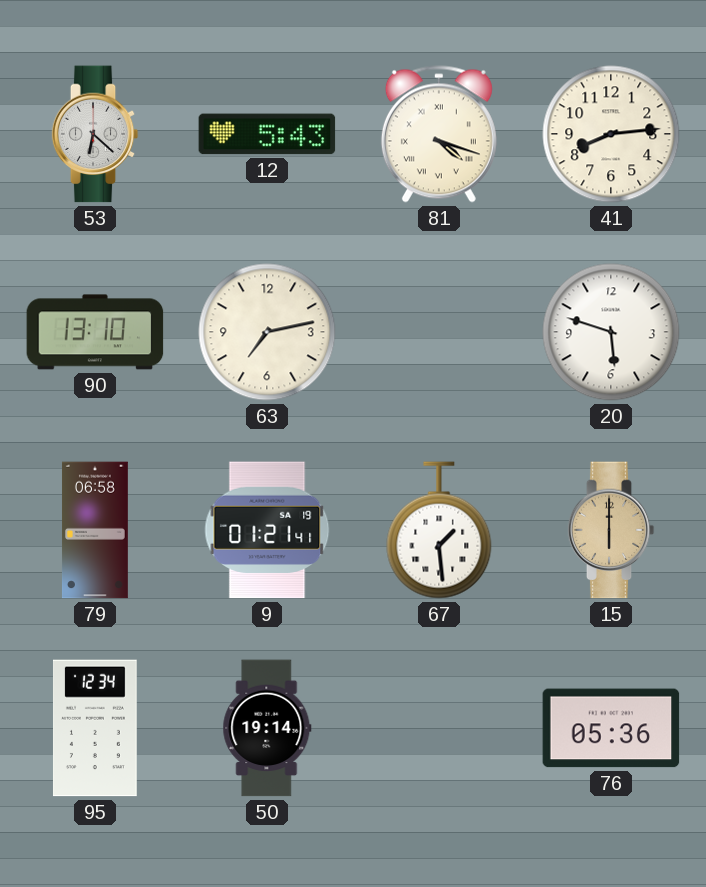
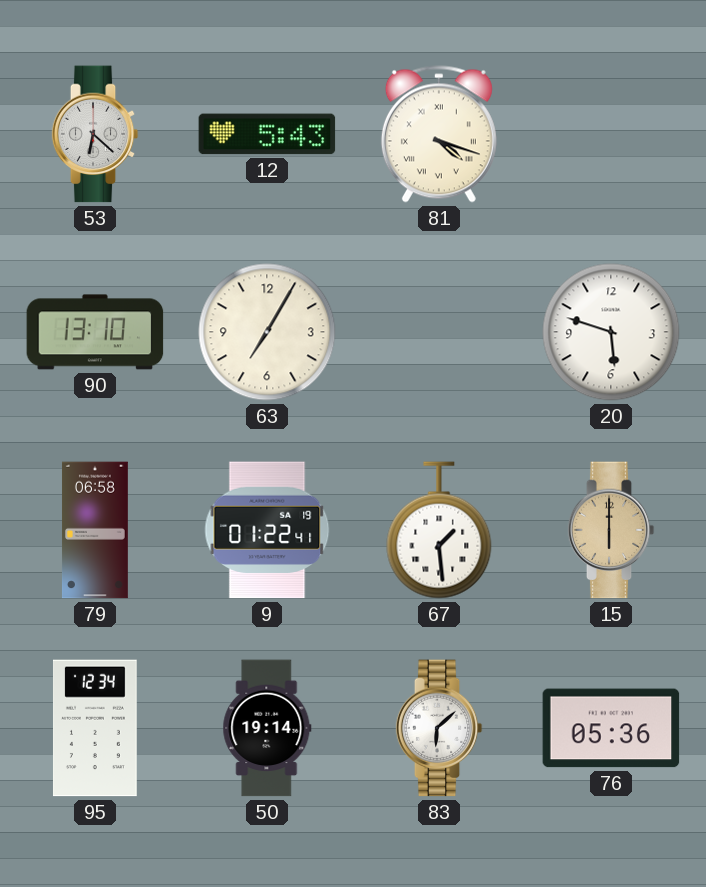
41: 8:14 -> none (611, 134)
63: 7:13 -> 7:05 (267, 332)
9: 01:21 -> 01:22 (267, 530)
83: none -> 6:08 (439, 728)
